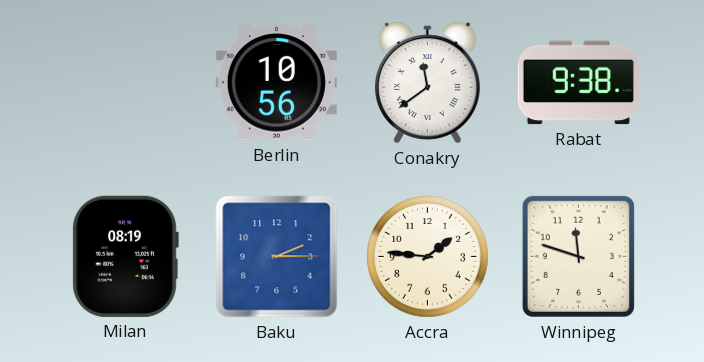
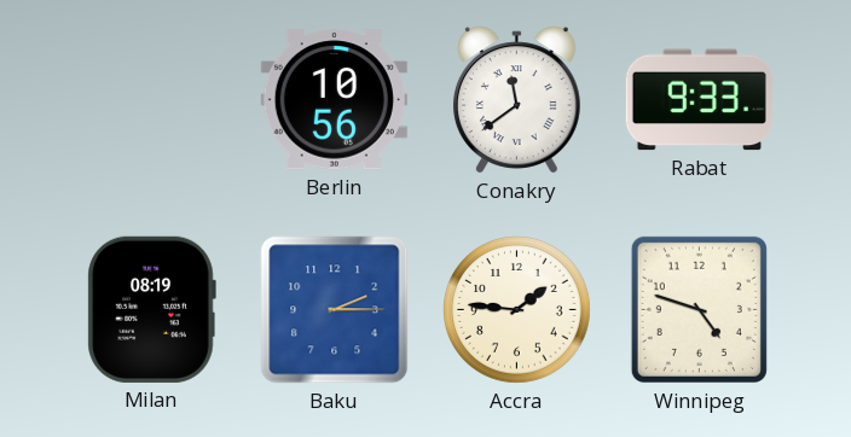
Rabat: 9:38 -> 9:33 (699, 100)
Winnipeg: 11:48 -> 4:48 (699, 309)
